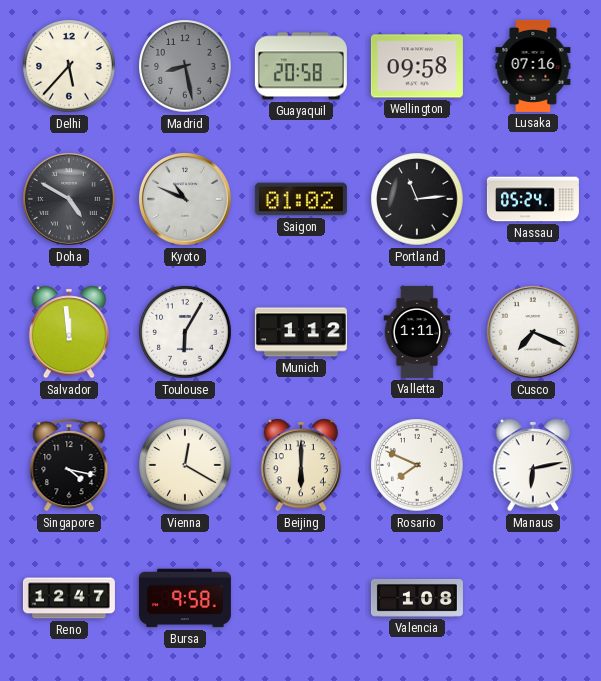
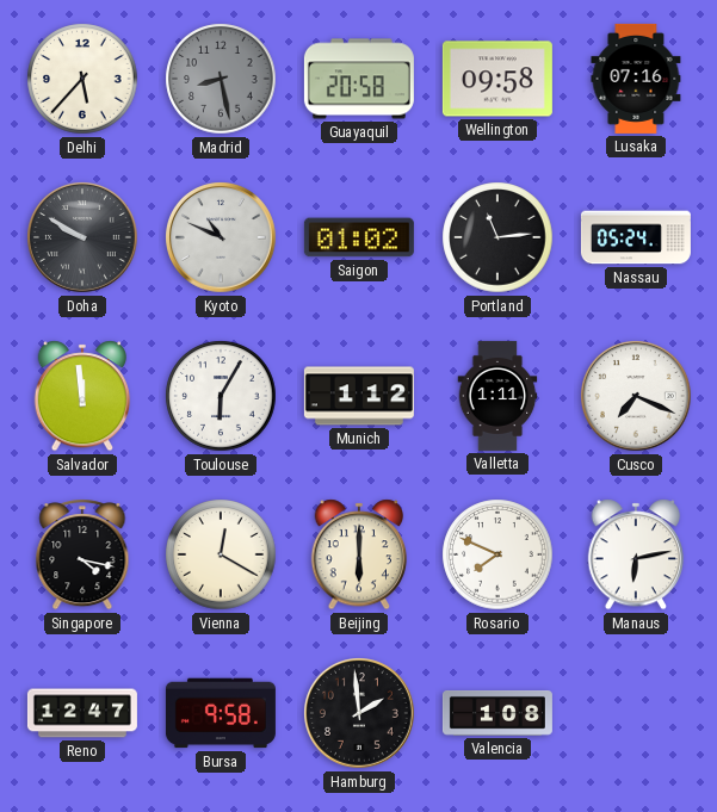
Doha: 4:50 -> 9:50 (84, 238)
Hamburg: none -> 1:59 (360, 714)
